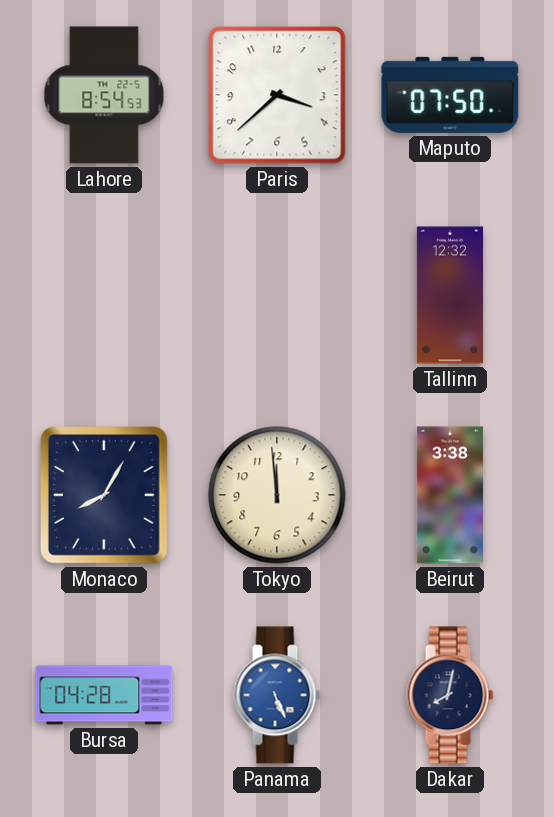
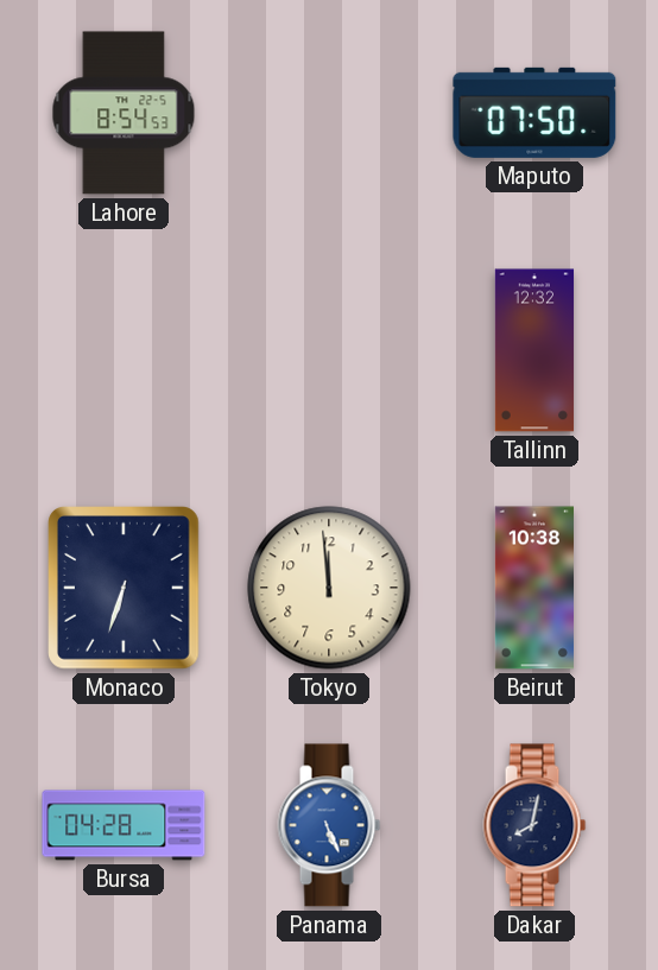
Paris: 3:38 -> none (277, 95)
Monaco: 8:05 -> 6:33 (125, 589)
Beirut: 3:38 -> 10:38 (533, 588)
